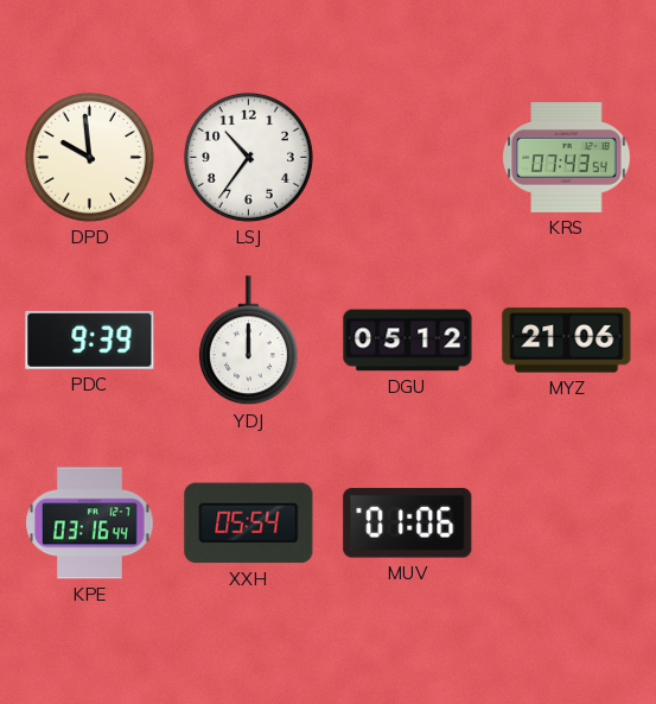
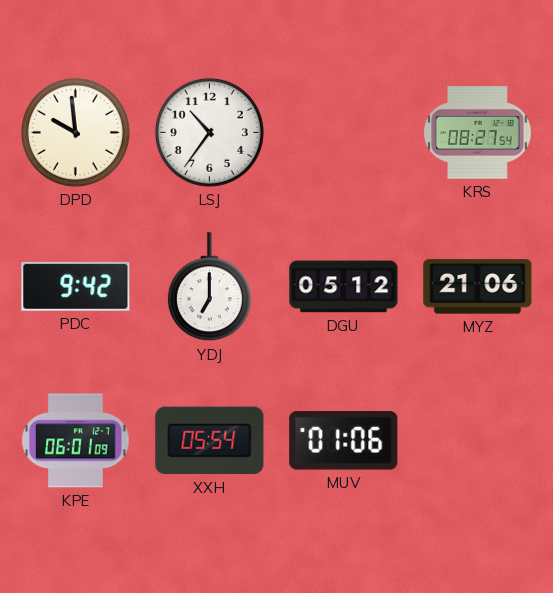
KRS: 07:43 -> 08:27 (478, 133)
PDC: 9:39 -> 9:42 (76, 286)
YDJ: 12:00 -> 7:00 (209, 287)
KPE: 03:16 -> 06:01 (76, 441)
